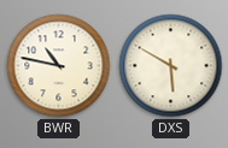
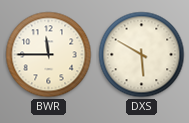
BWR: 10:47 -> 11:45 (49, 55)
